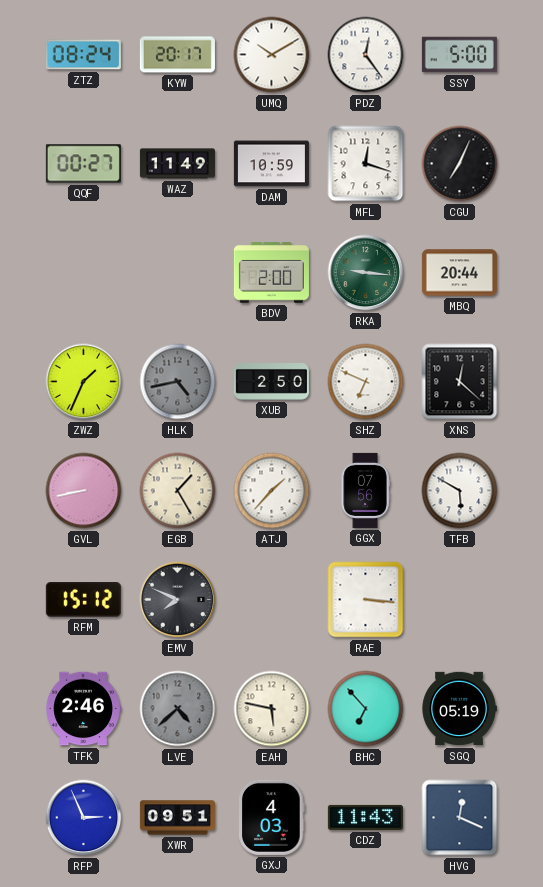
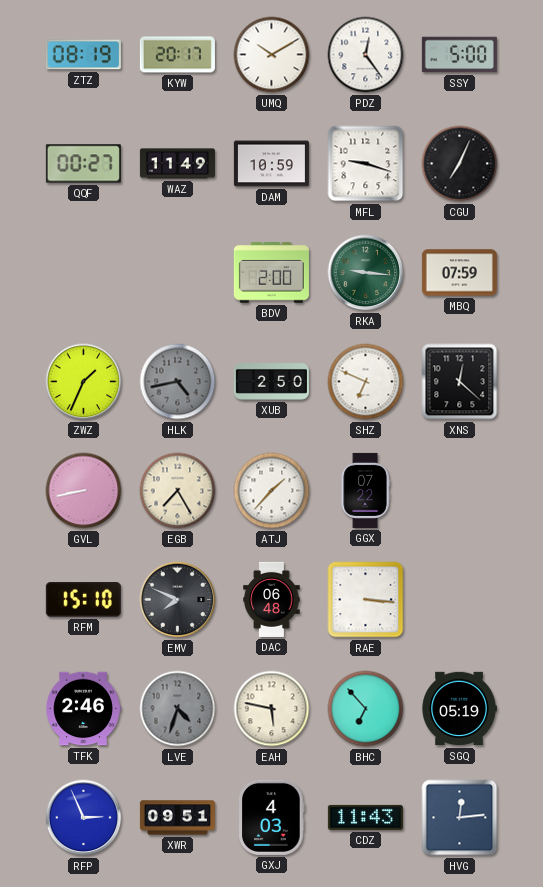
ZTZ: 08:24 -> 08:19 (83, 55)
MFL: 12:18 -> 9:18 (366, 164)
MBQ: 20:44 -> 07:59 (459, 273)
EGB: 1:25 -> 7:25 (178, 491)
GGX: 07:56 -> 07:22 (365, 490)
TFB: 5:50 -> none (460, 491)
RFM: 15:12 -> 15:10 (83, 600)
DAC: none -> 06:48 (272, 599)
LVE: 4:38 -> 4:33 (178, 709)
HVG: 12:19 -> 12:14 (460, 818)
